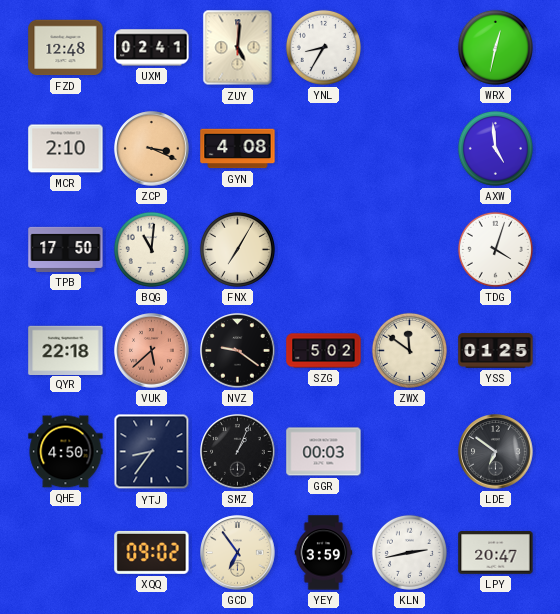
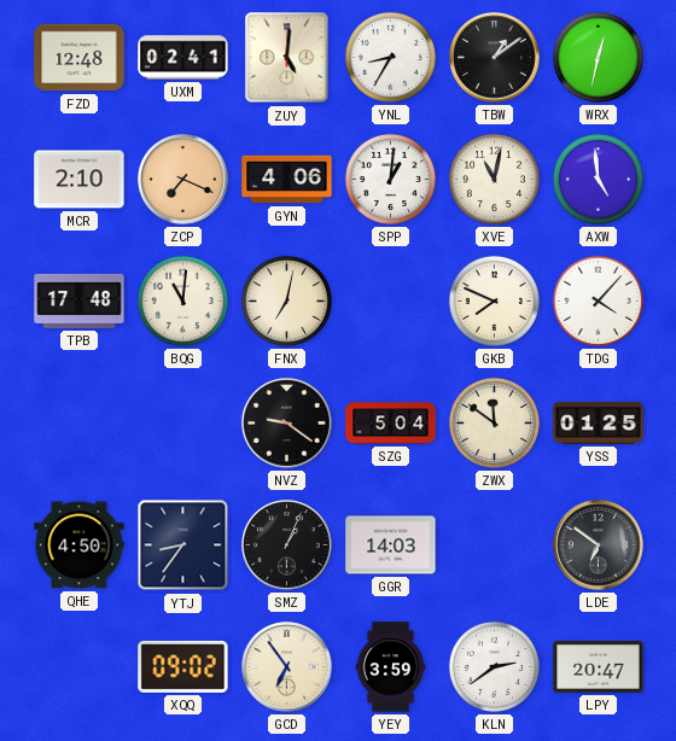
TBW: none -> 1:09 (495, 58)
ZCP: 3:19 -> 7:19 (183, 180)
GYN: 4:08 -> 4:06 (287, 180)
SPP: none -> 1:01 (390, 179)
XVE: none -> 11:02 (494, 179)
TPB: 17:50 -> 17:48 (80, 301)
FNX: 7:05 -> 7:02 (286, 301)
GKB: none -> 7:49 (494, 301)
TDG: 4:03 -> 4:07 (598, 301)
QYR: 22:18 -> none (66, 350)
VUK: 5:38 -> none (152, 351)
SZG: 5:02 -> 5:04 (391, 424)
GGR: 00:03 -> 14:03 (391, 545)
KLN: 2:43 -> 2:39 (494, 666)
